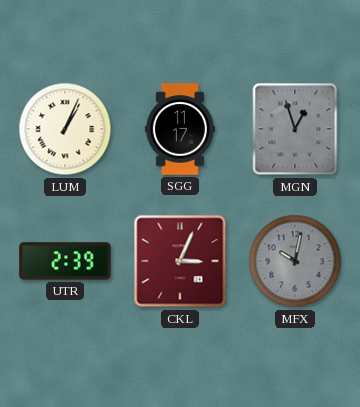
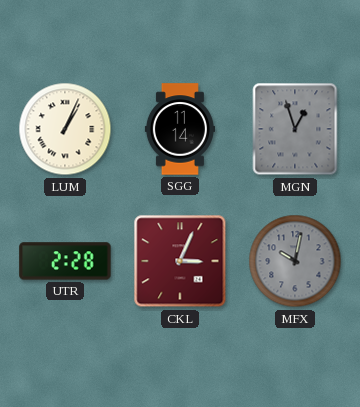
SGG: 11:17 -> 11:14 (180, 129)
UTR: 2:39 -> 2:28 (65, 261)
